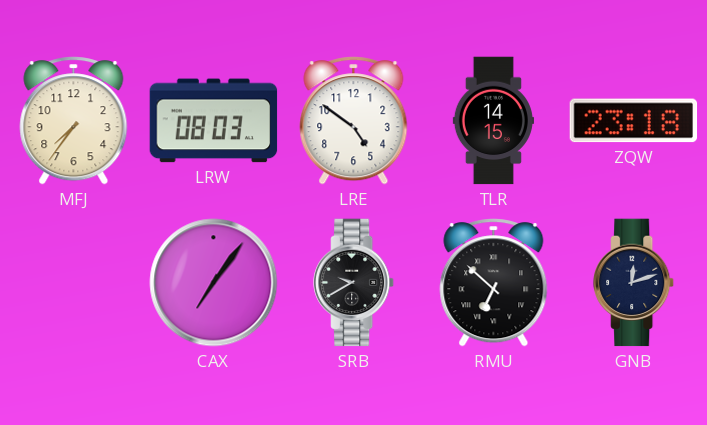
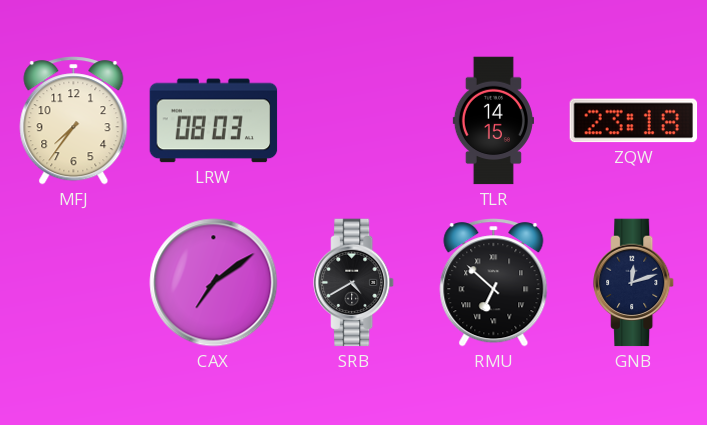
LRE: 4:51 -> none (354, 121)
CAX: 7:06 -> 7:09 (214, 283)
SRB: 9:40 -> 4:40 (354, 283)
